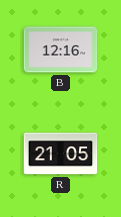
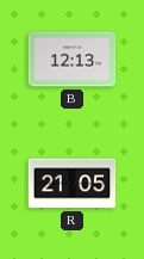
B: 12:16 -> 12:13 (73, 60)
